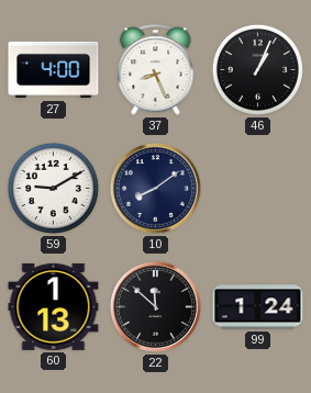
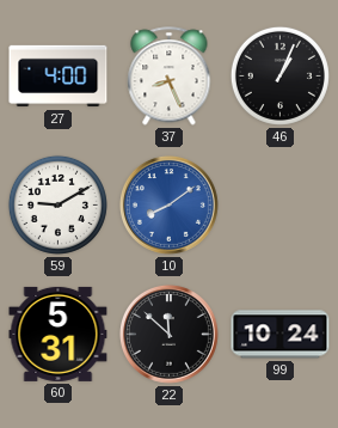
10 dial: navy -> blue (168, 204)
60: 1:13 -> 5:31 (59, 334)
99: 1:24 -> 10:24 (281, 335)
